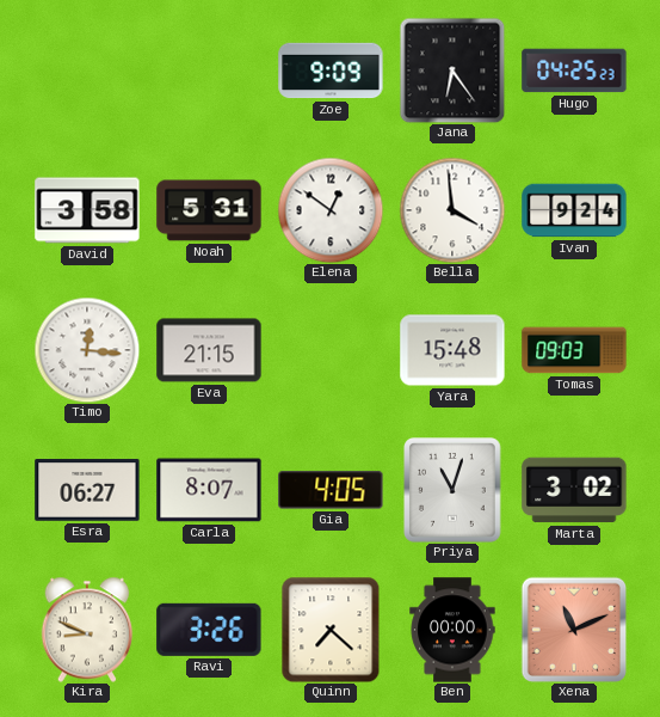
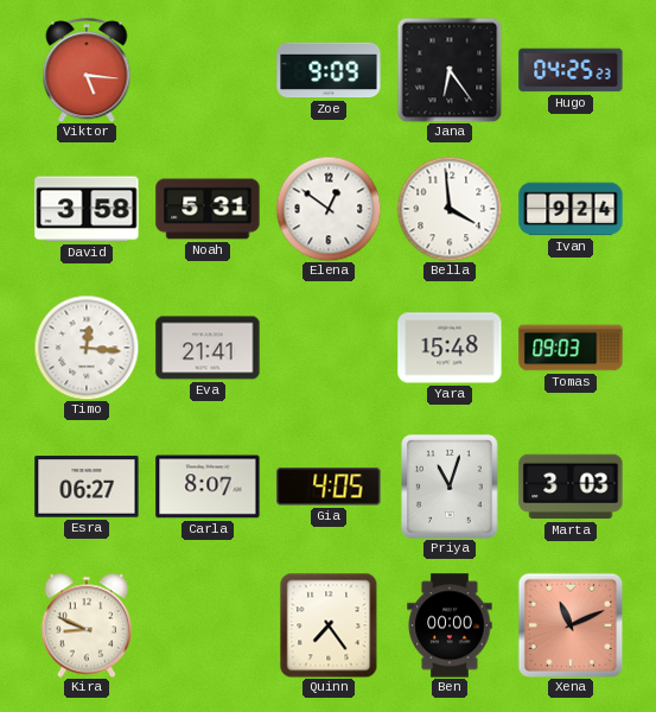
Viktor: none -> 5:16 (87, 70)
Eva: 21:15 -> 21:41 (208, 348)
Marta: 3:02 -> 3:03 (571, 487)
Ravi: 3:26 -> none (209, 630)
Quinn: 7:22 -> 7:24 (329, 625)
